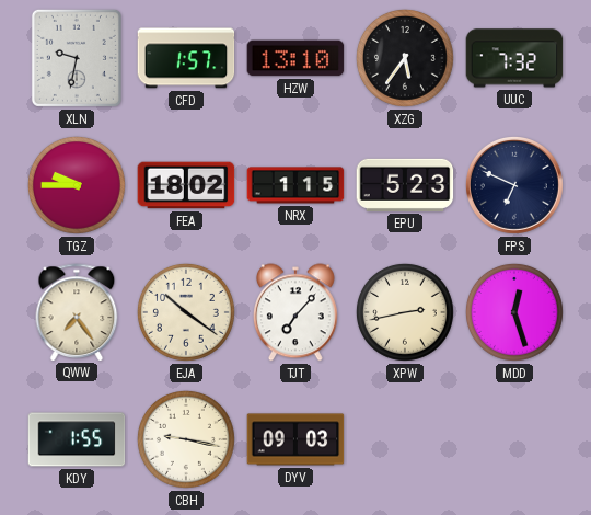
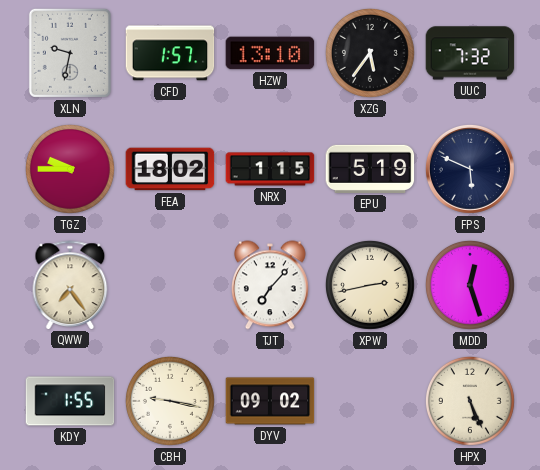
EPU: 5:23 -> 5:19 (370, 169)
FPS: 6:49 -> 5:49 (470, 169)
EJA: 10:21 -> none (186, 312)
DYV: 09:03 -> 09:02 (270, 401)
HPX: none -> 5:26 (470, 401)
